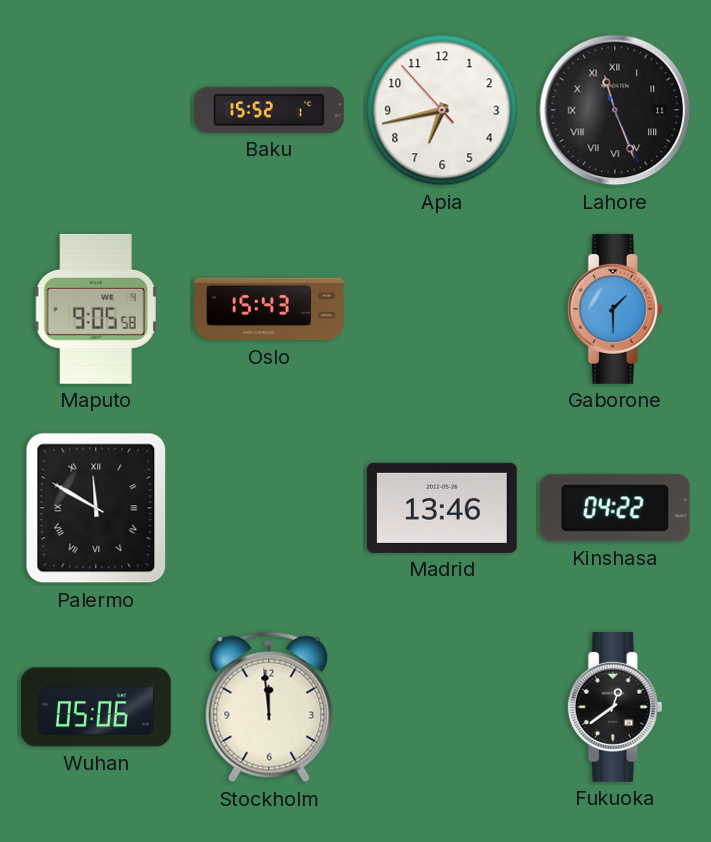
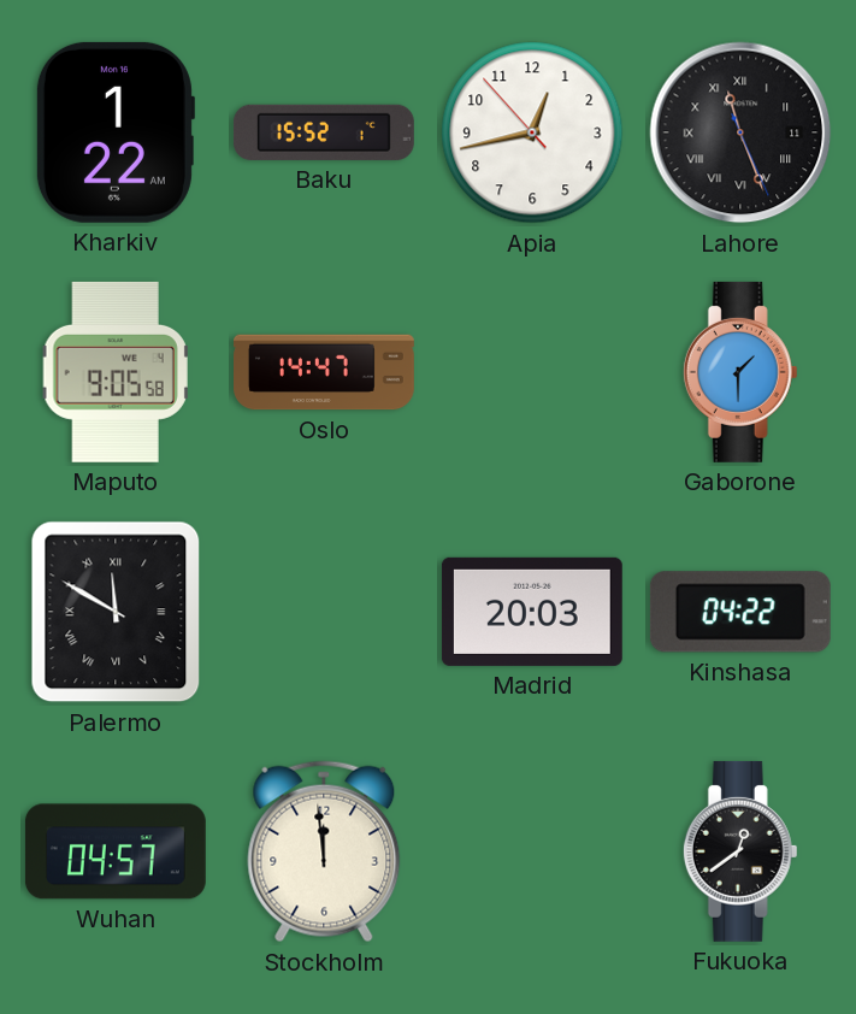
Kharkiv: none -> 1:22 (114, 132)
Apia: 6:42 -> 12:42 (532, 132)
Oslo: 15:43 -> 14:47 (325, 372)
Madrid: 13:46 -> 20:03 (532, 612)
Wuhan: 05:06 -> 04:57 (116, 851)
